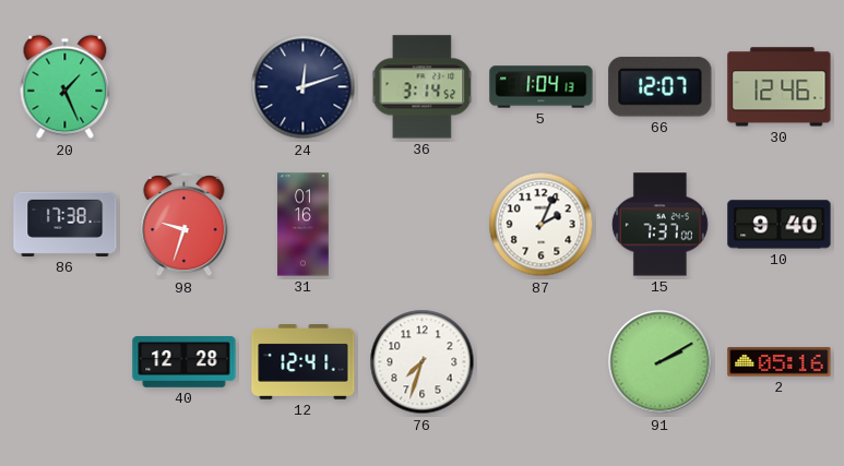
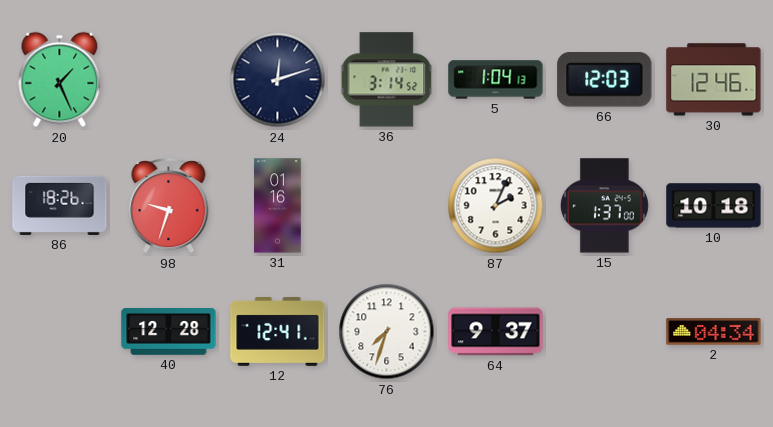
66: 12:07 -> 12:03 (605, 80)
86: 17:38 -> 18:26 (60, 205)
15: 7:37 -> 1:37 (604, 206)
10: 9:40 -> 10:18 (714, 206)
64: none -> 9:37 (496, 332)
91: 2:10 -> none (661, 362)
2: 05:16 -> 04:34 (714, 332)
